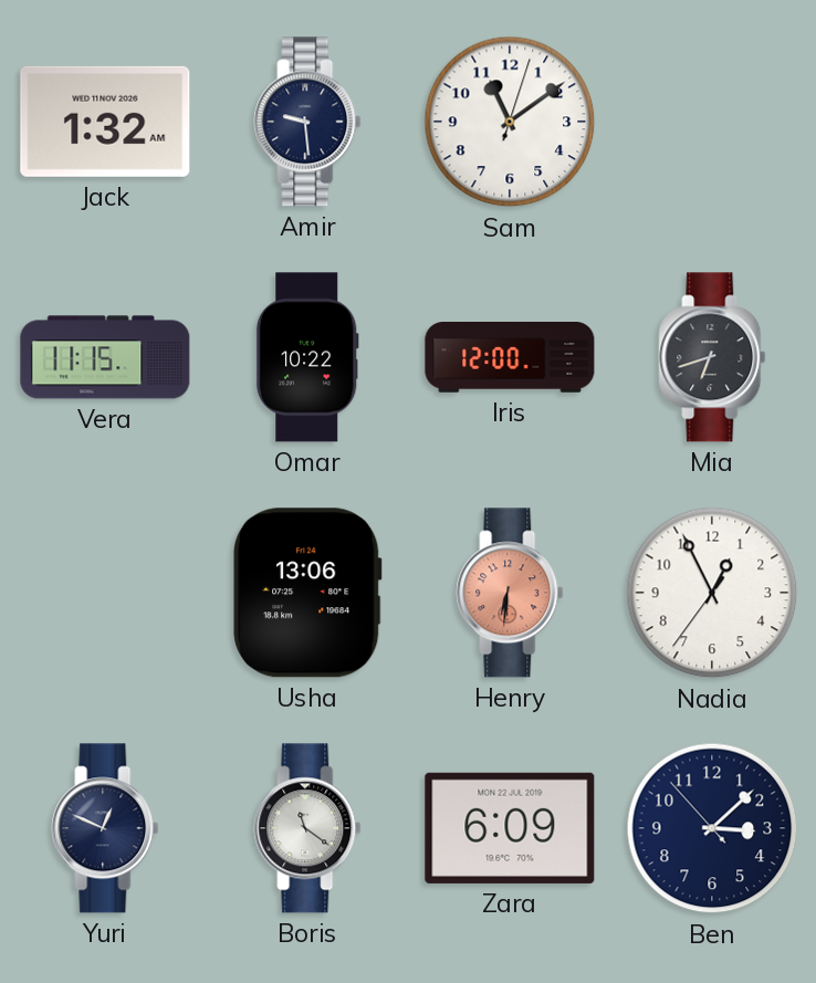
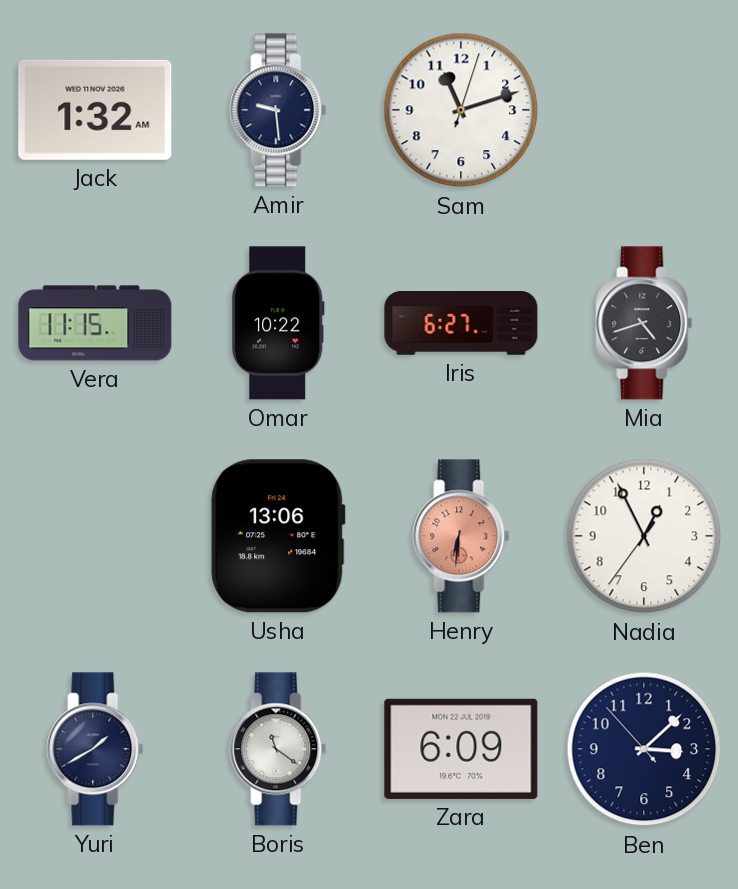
Sam: 11:09 -> 11:12 (461, 110)
Iris: 12:00 -> 6:27 (461, 324)
Mia: 6:42 -> 4:42 (644, 323)
Yuri: 12:49 -> 1:40 (95, 749)
